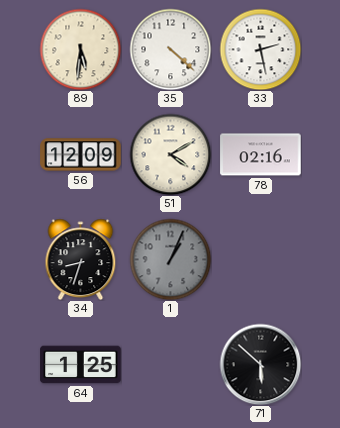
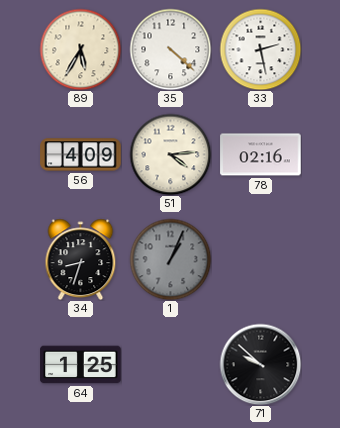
89: 5:31 -> 5:35 (80, 49)
56: 12:09 -> 4:09 (81, 155)
51: 4:10 -> 4:14 (170, 154)
71: 5:52 -> 9:52 (260, 364)
